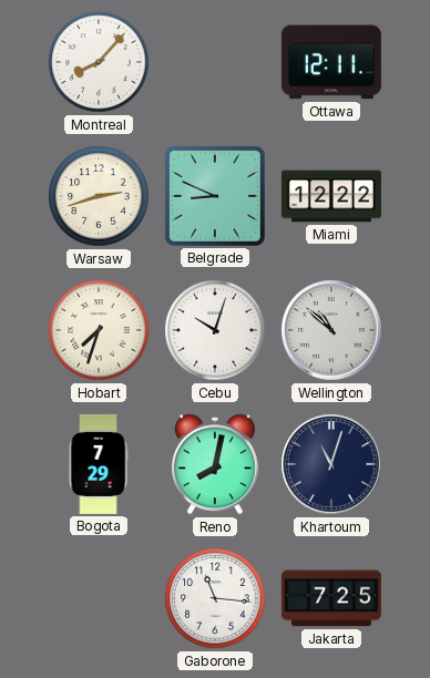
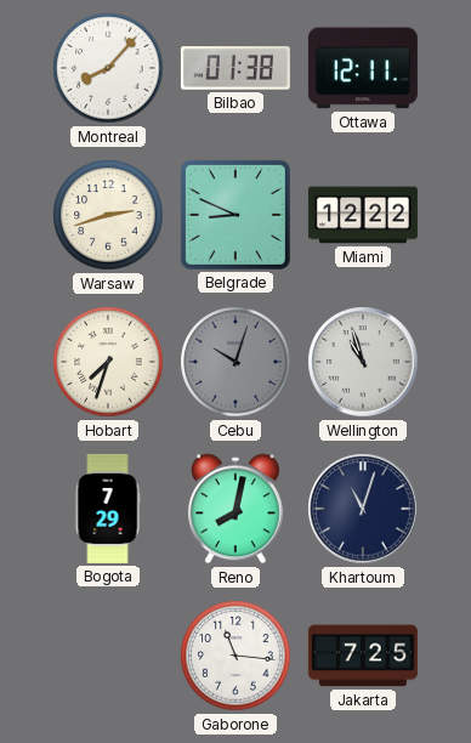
Bilbao: none -> 01:38 (235, 68)
Cebu dial: white -> grey (235, 362)
Wellington: 10:52 -> 10:57 (363, 362)
